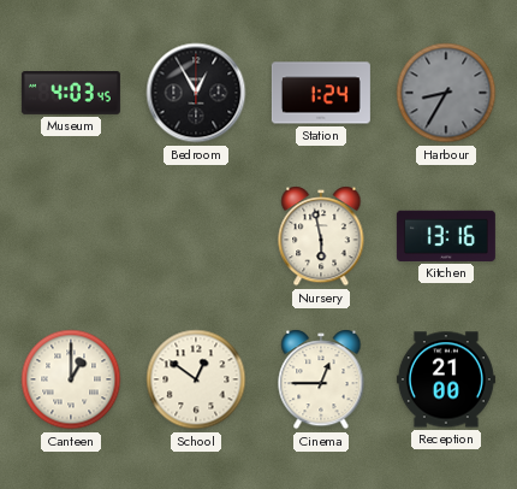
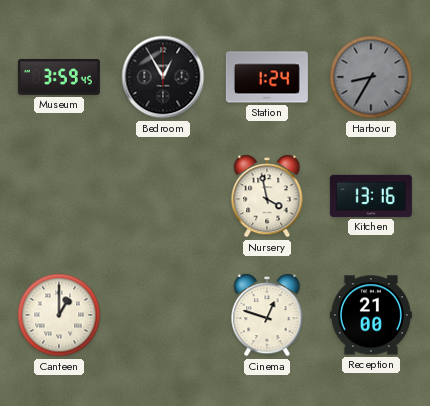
Museum: 4:03 -> 3:59 (59, 78)
Nursery: 5:58 -> 3:58 (267, 196)
School: 12:51 -> none (196, 379)
Cinema: 12:45 -> 12:48 (267, 315)
